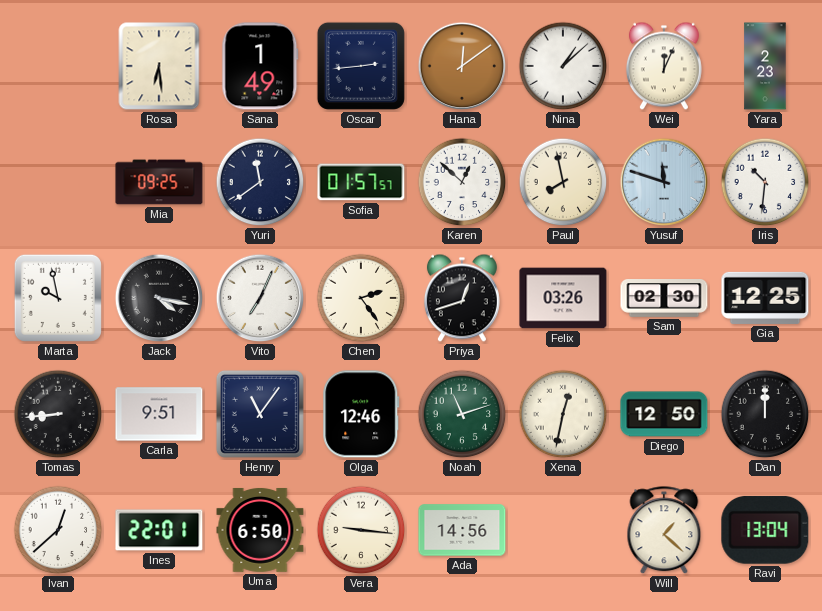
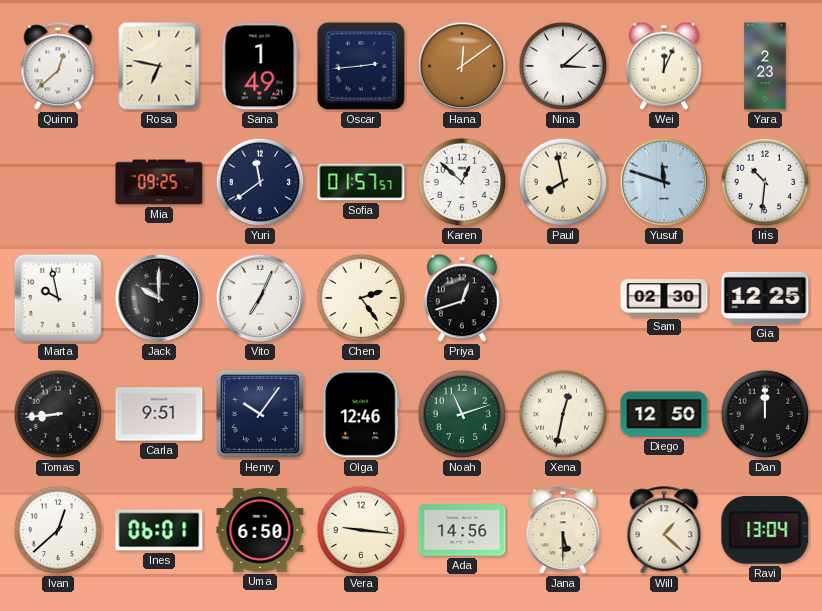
Quinn: none -> 12:38 (58, 67)
Rosa: 6:29 -> 6:47 (159, 66)
Nina: 1:08 -> 3:08 (563, 66)
Jack: 4:17 -> 10:00 (159, 298)
Felix: 03:26 -> none (563, 298)
Henry: 11:06 -> 10:06 (260, 414)
Ines: 22:01 -> 06:01 (159, 530)
Jana: none -> 5:30 (563, 531)
